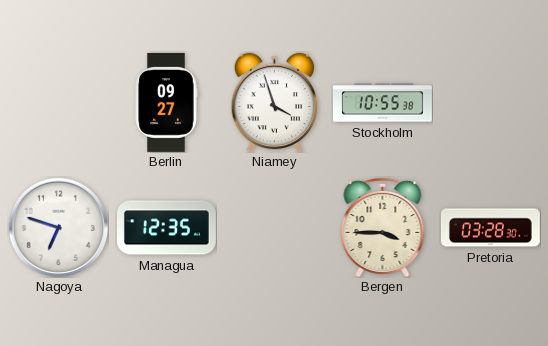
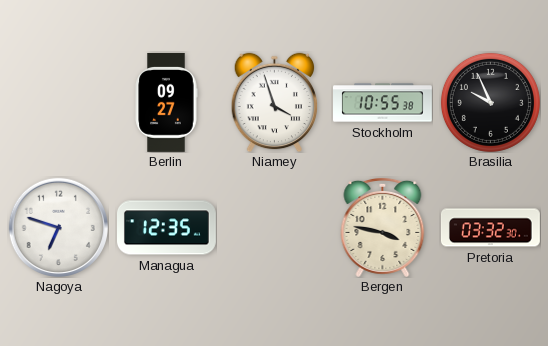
Brasilia: none -> 9:56 (490, 102)
Bergen: 3:45 -> 3:47 (383, 227)
Pretoria: 03:28 -> 03:32 (490, 228)
